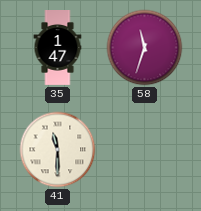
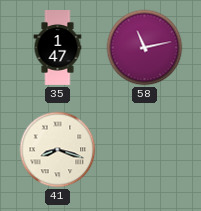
58: 11:33 -> 11:13 (145, 48)
41: 11:30 -> 8:18 (58, 150)
